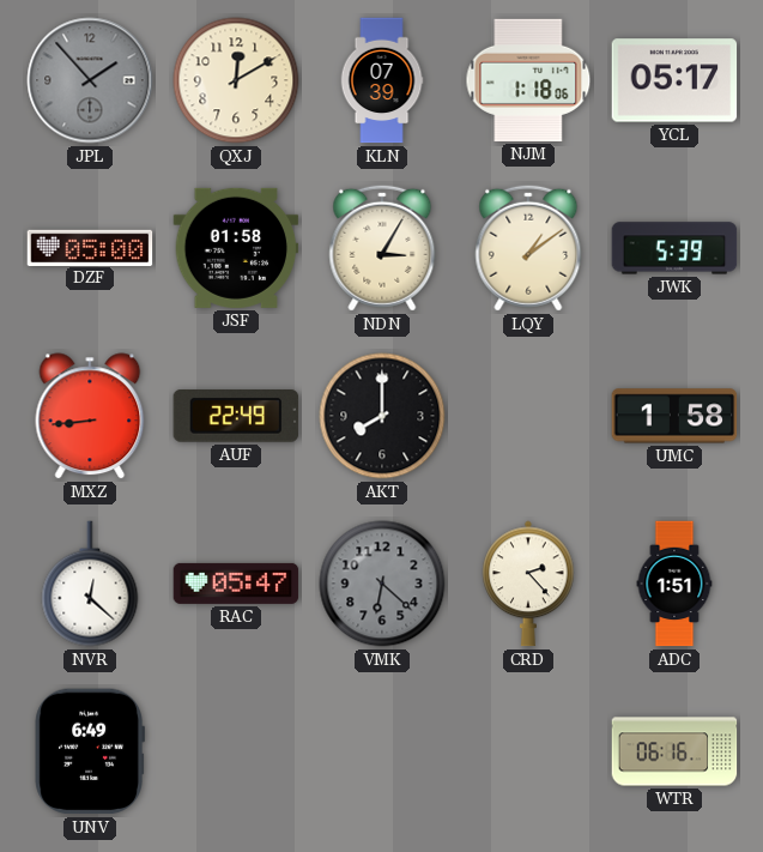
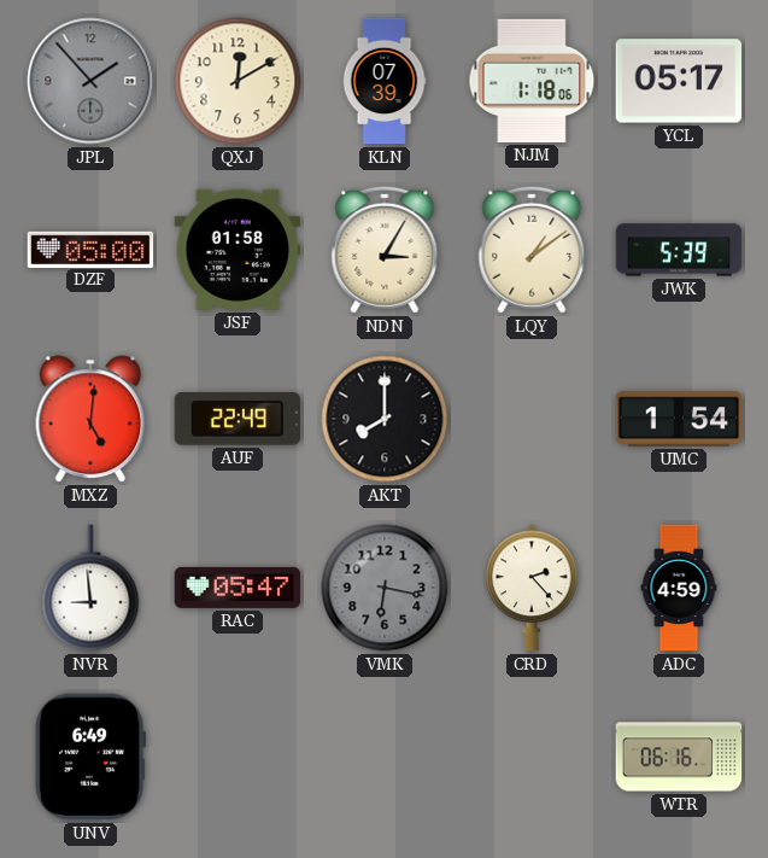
MXZ: 8:44 -> 5:01 (90, 419)
UMC: 1:58 -> 1:54 (679, 419)
NVR: 12:22 -> 8:59 (90, 588)
VMK: 6:22 -> 6:17 (385, 588)
ADC: 1:51 -> 4:59 (679, 588)
